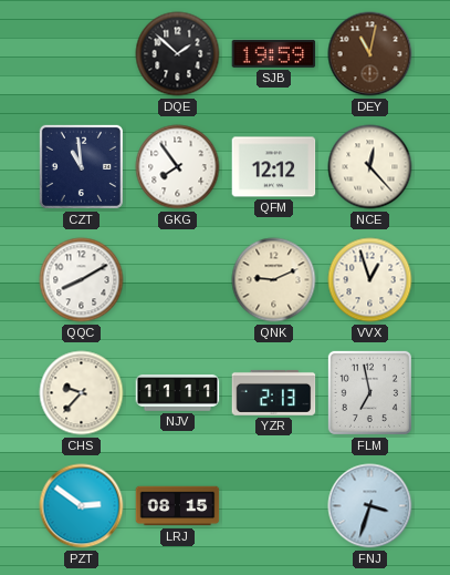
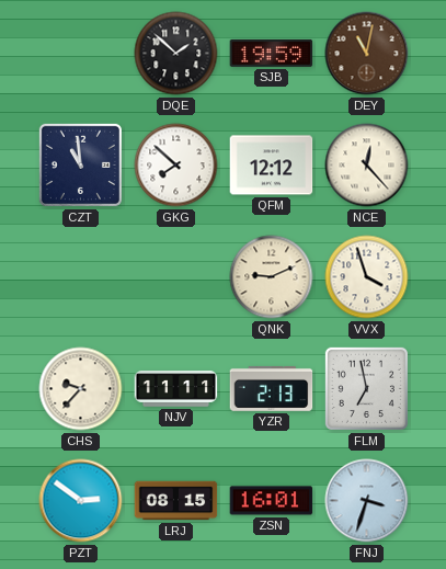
GKG: 7:54 -> 7:52 (176, 166)
QQC: 8:10 -> none (82, 280)
VVX: 12:57 -> 3:57 (367, 277)
ZSN: none -> 16:01 (272, 501)
